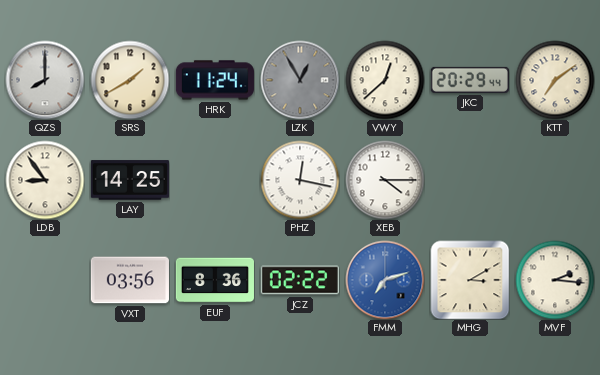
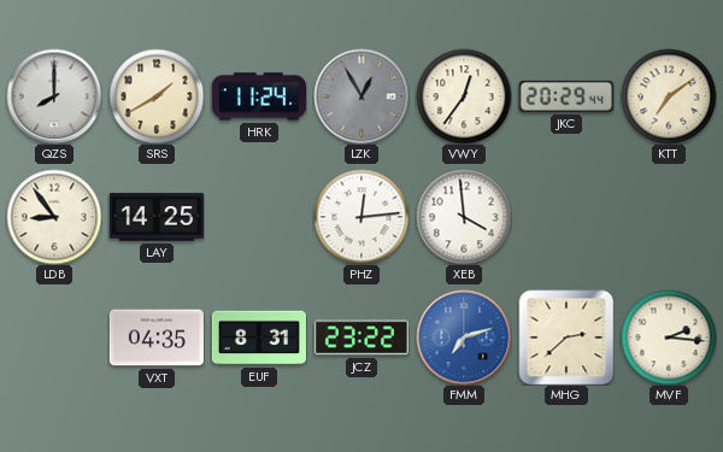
VWY: 12:38 -> 12:36 (464, 96)
PHZ: 12:17 -> 12:14 (361, 217)
XEB: 4:15 -> 3:59 (464, 217)
VXT: 03:56 -> 04:35 (157, 337)
EUF: 8:36 -> 8:31 (259, 337)
JCZ: 02:22 -> 23:22 (361, 337)
MHG: 3:10 -> 2:38 (566, 337)
